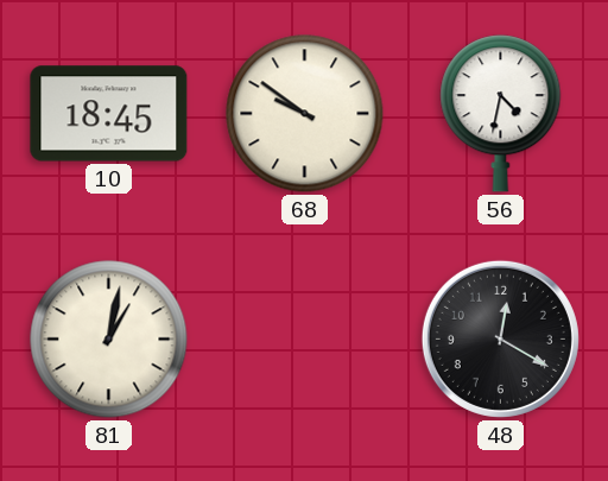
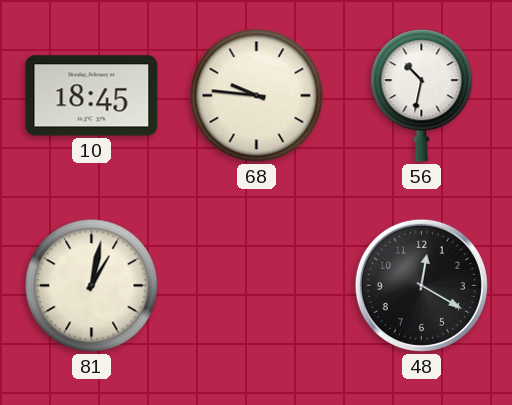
68: 9:51 -> 9:46 (257, 96)
56: 4:32 -> 10:32 (422, 96)
